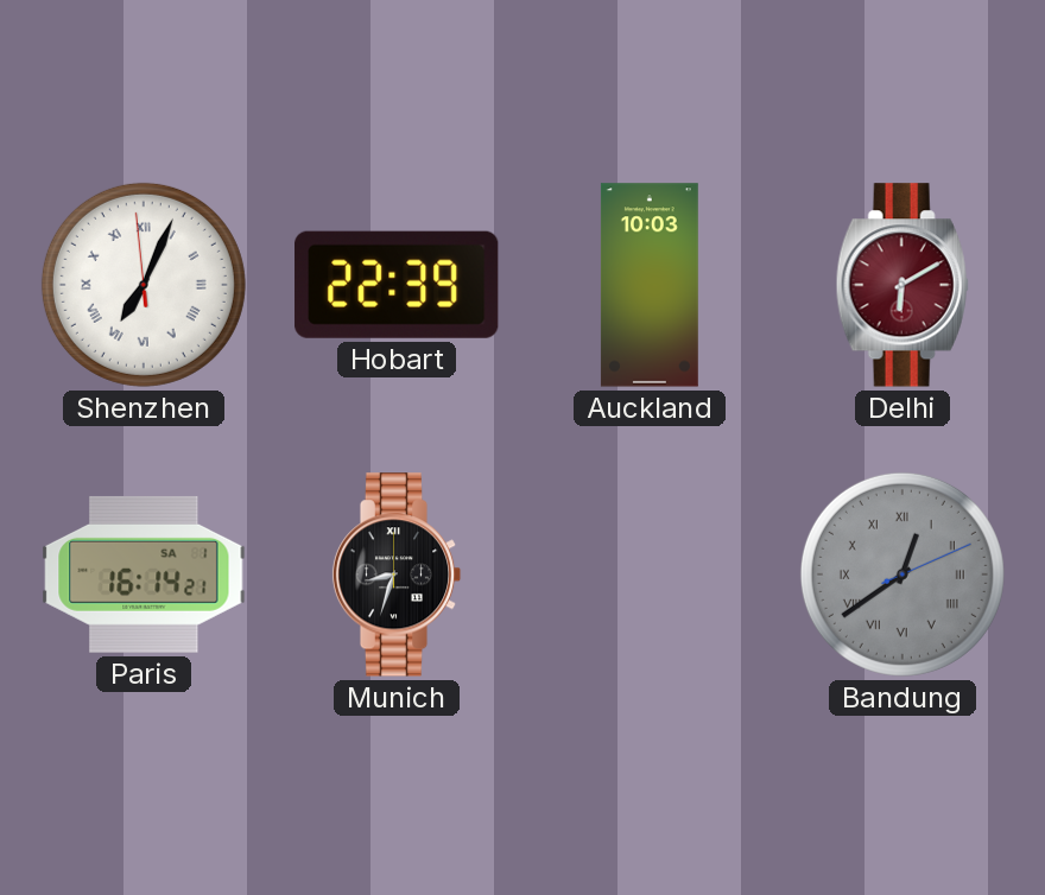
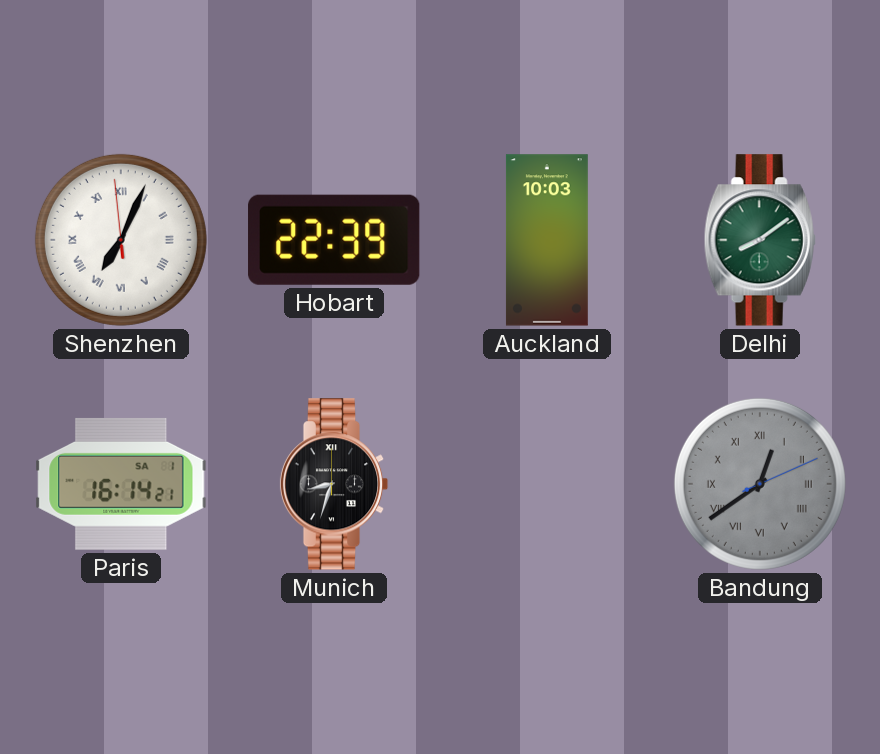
Delhi: 6:10 -> 8:09 (760, 240)
Delhi dial: burgundy -> green (760, 240)
